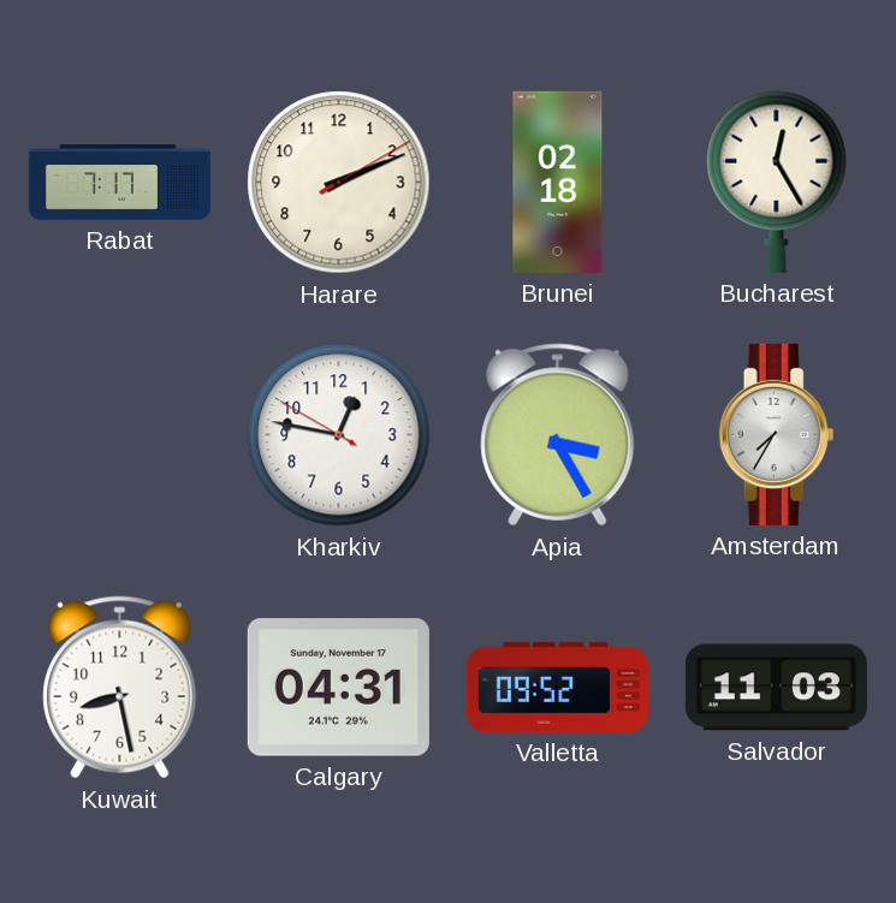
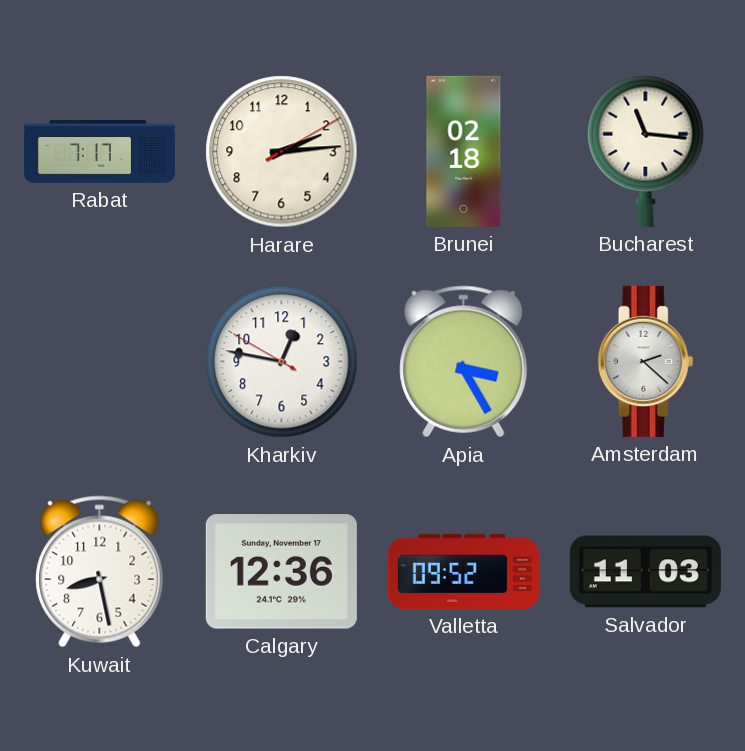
Harare: 2:11 -> 2:14 (282, 152)
Bucharest: 12:25 -> 11:16 (646, 151)
Amsterdam: 7:35 -> 2:22 (646, 361)
Calgary: 04:31 -> 12:36 (281, 572)
